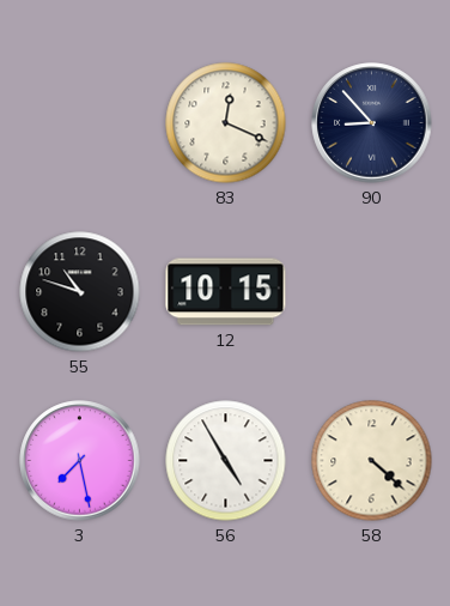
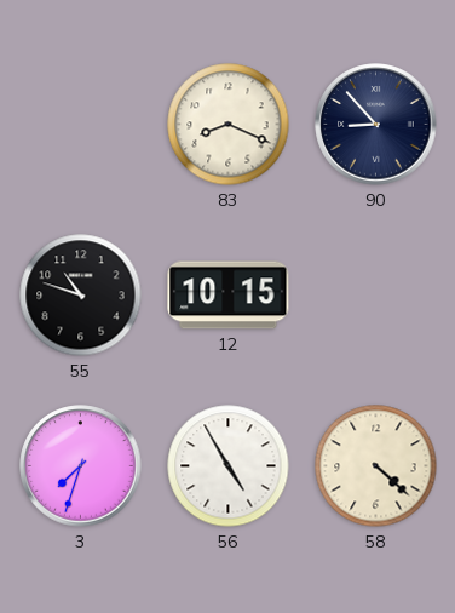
83: 12:19 -> 8:19 (229, 125)
3: 7:28 -> 7:33 (81, 466)
